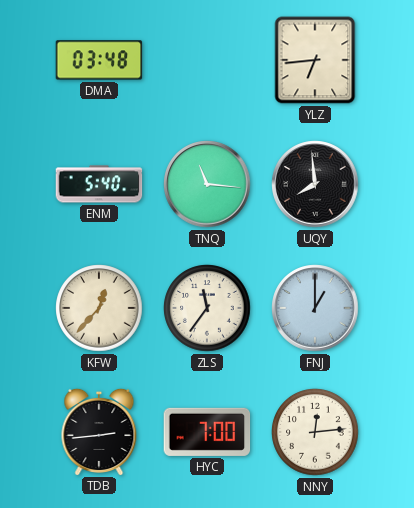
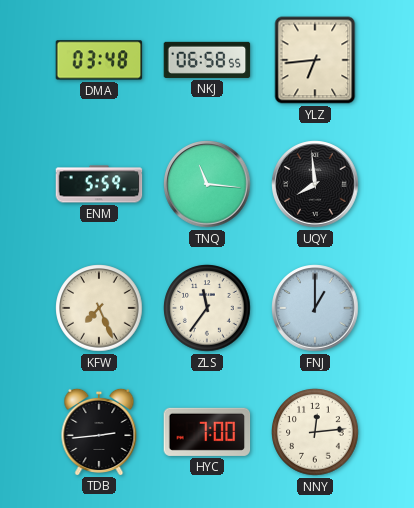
NKJ: none -> 06:58 (207, 60)
ENM: 5:40 -> 5:59 (99, 184)
KFW: 12:37 -> 7:26 (99, 308)
